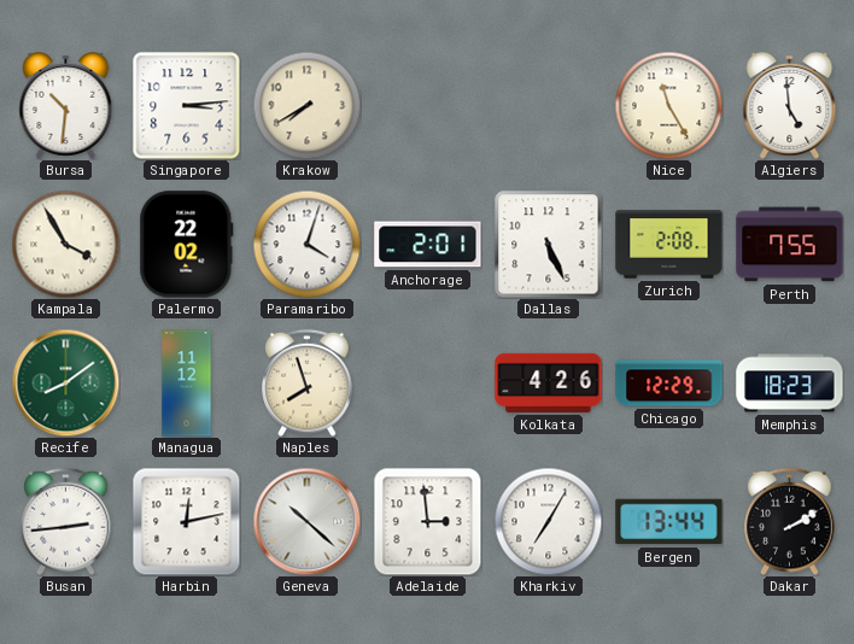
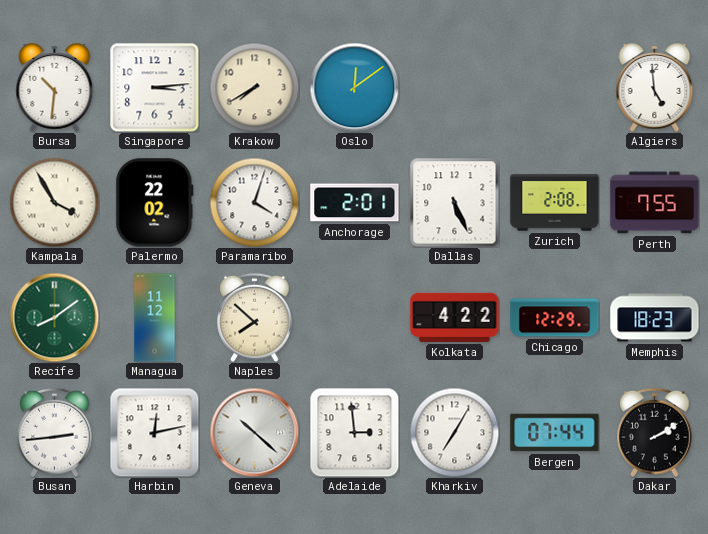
Oslo: none -> 12:09 (354, 87)
Nice: 11:25 -> none (668, 105)
Naples: 7:57 -> 7:52 (255, 317)
Kolkata: 4:26 -> 4:22 (455, 317)
Bergen: 13:44 -> 07:44 (555, 433)
